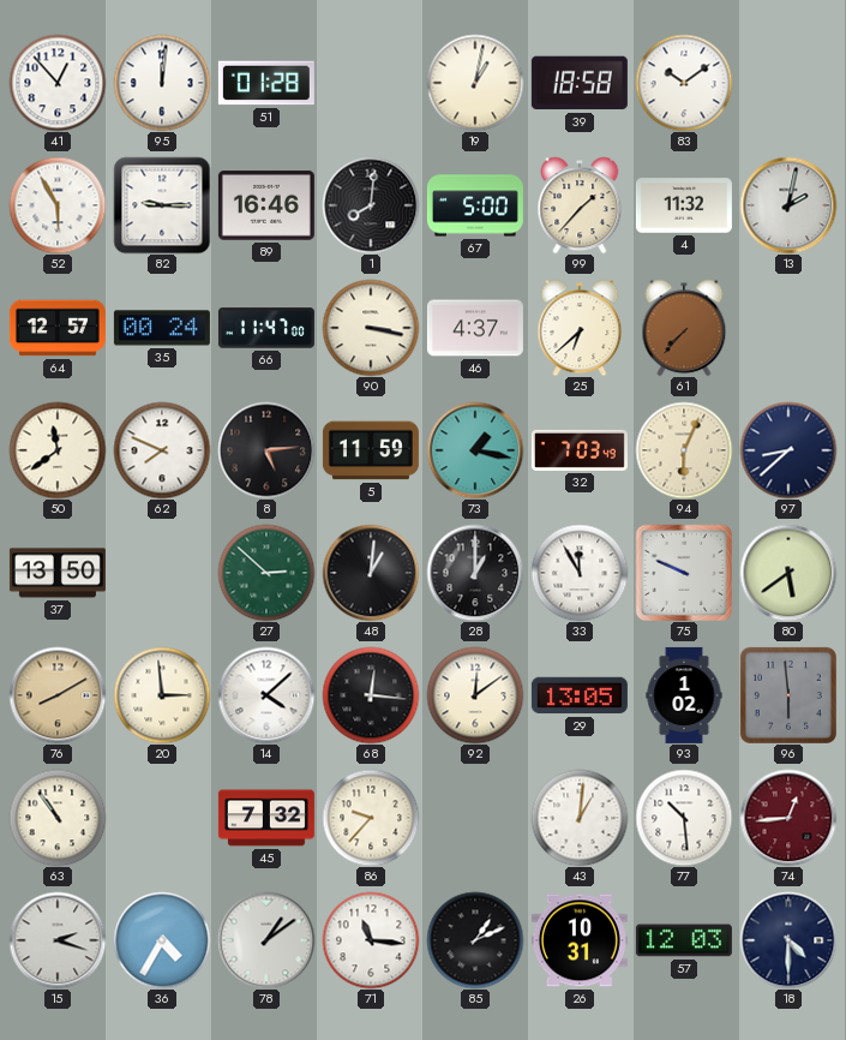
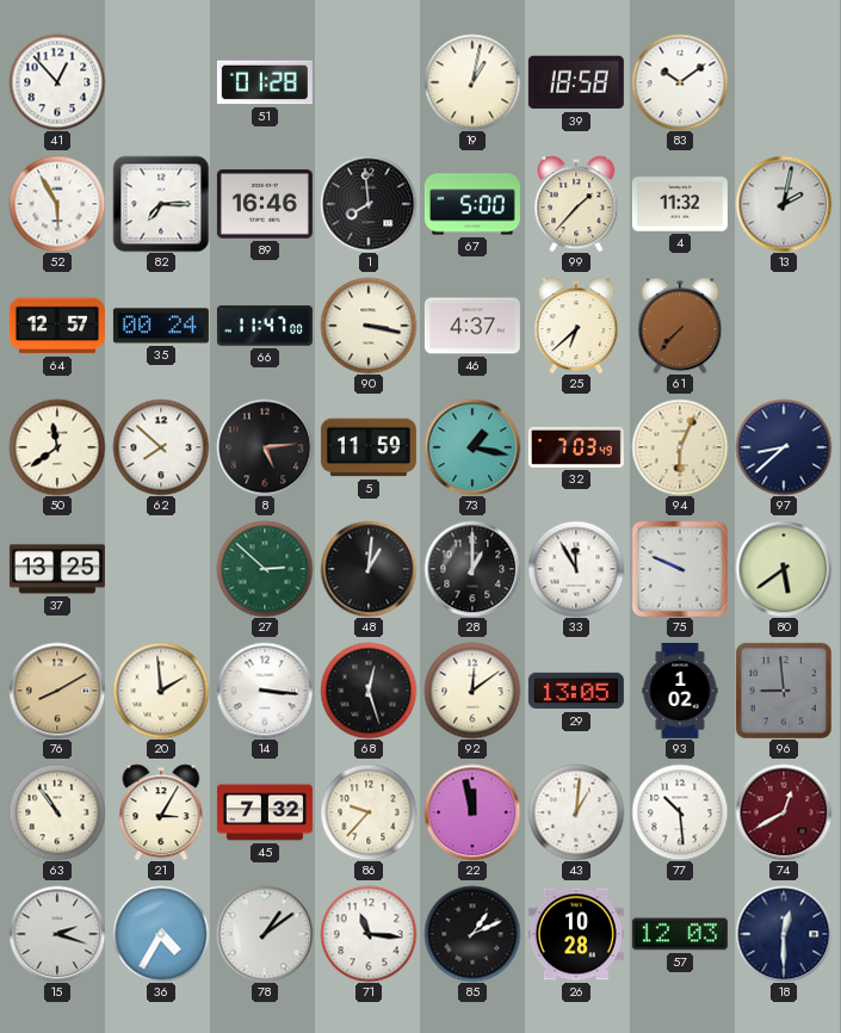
95: 12:01 -> none (162, 83)
82: 9:15 -> 7:15 (161, 204)
1: 8:01 -> 7:59 (369, 204)
62: 7:49 -> 7:52 (161, 447)
37: 13:50 -> 13:25 (57, 569)
20: 2:59 -> 1:59 (161, 691)
14: 4:08 -> 3:16 (265, 691)
68: 12:16 -> 12:27 (369, 691)
96: 5:59 -> 8:59 (784, 691)
21: none -> 3:05 (161, 812)
22: none -> 11:58 (472, 812)
74: 12:44 -> 12:40 (784, 812)
26: 10:31 -> 10:28 (576, 934)
18: 4:30 -> 12:30 (784, 934)
